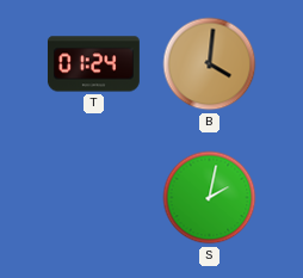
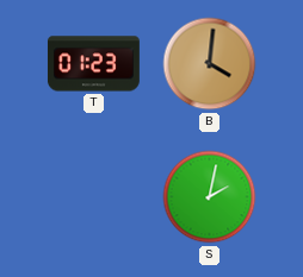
T: 01:24 -> 01:23 (93, 64)
